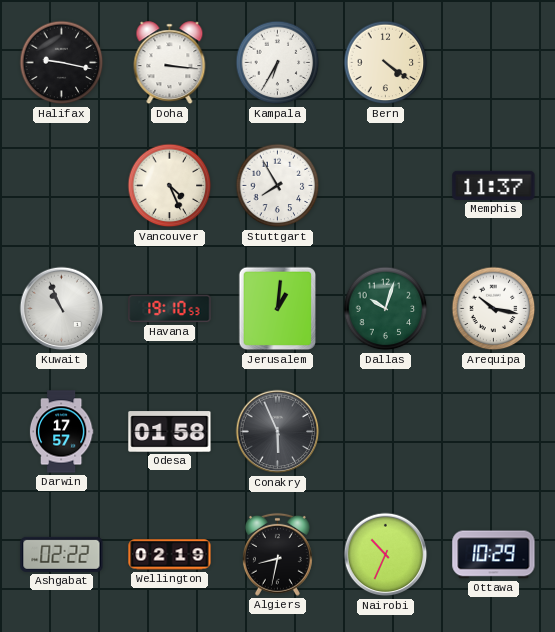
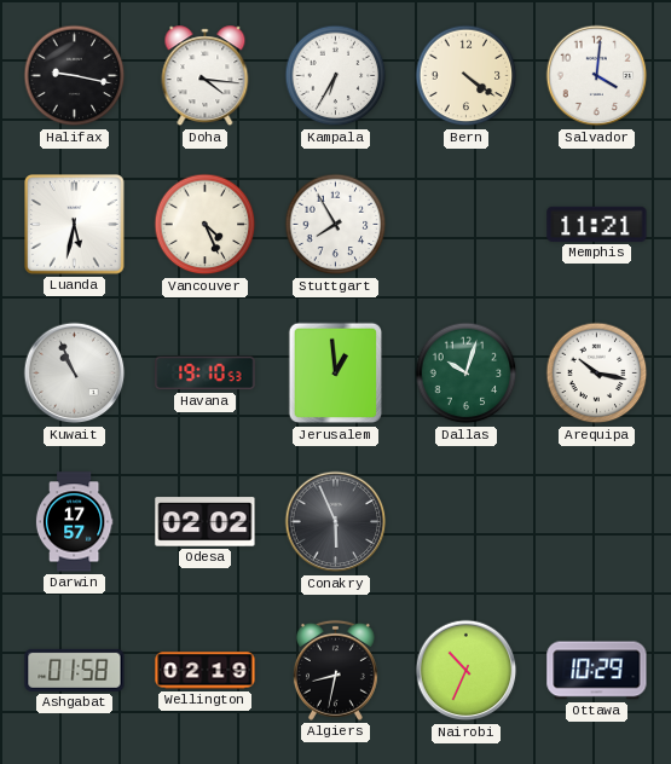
Doha: 3:16 -> 4:16 (206, 76)
Salvador: none -> 4:01 (597, 76)
Luanda: none -> 5:32 (75, 225)
Memphis: 11:37 -> 11:21 (597, 224)
Jerusalem: 1:01 -> 12:59 (336, 374)
Odesa: 01:58 -> 02:02 (206, 522)
Ashgabat: 02:22 -> 01:58 (75, 670)
